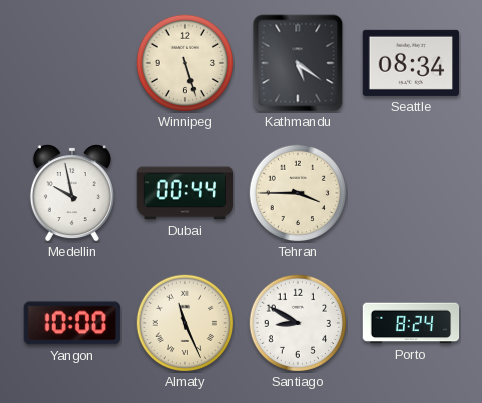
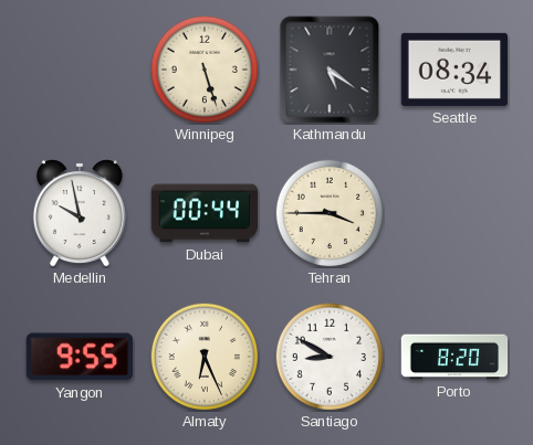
Yangon: 10:00 -> 9:55 (79, 357)
Almaty: 11:26 -> 6:26 (205, 357)
Porto: 8:24 -> 8:20 (454, 357)
